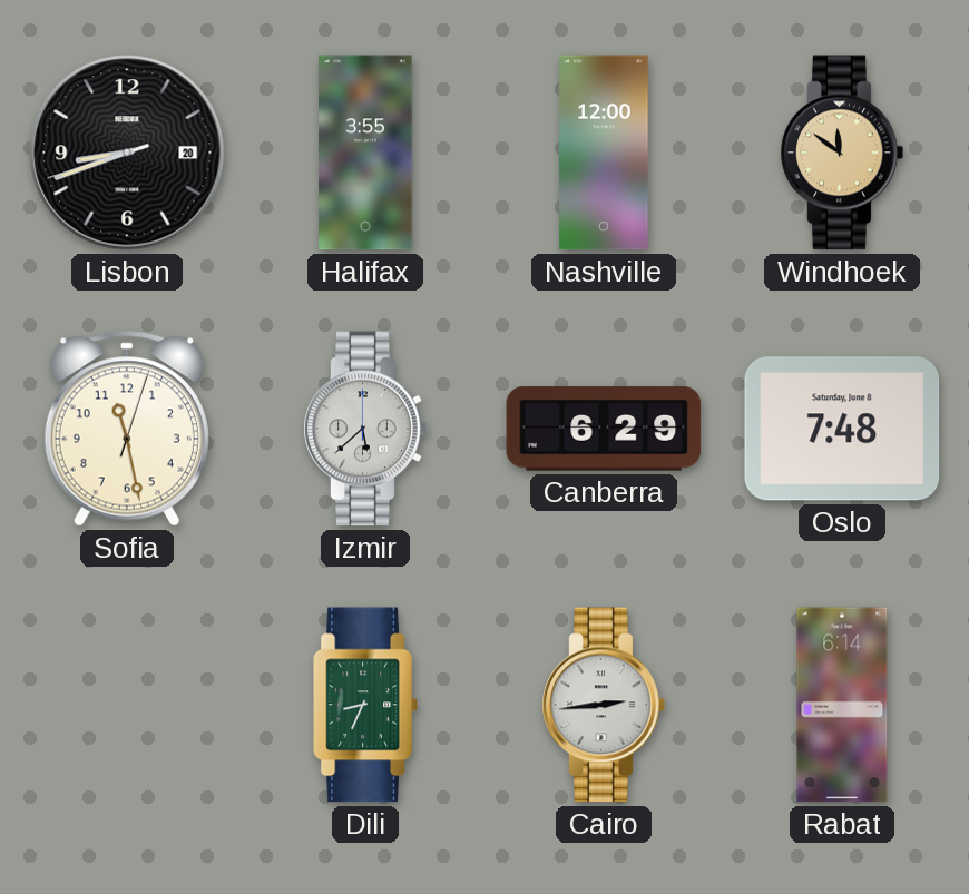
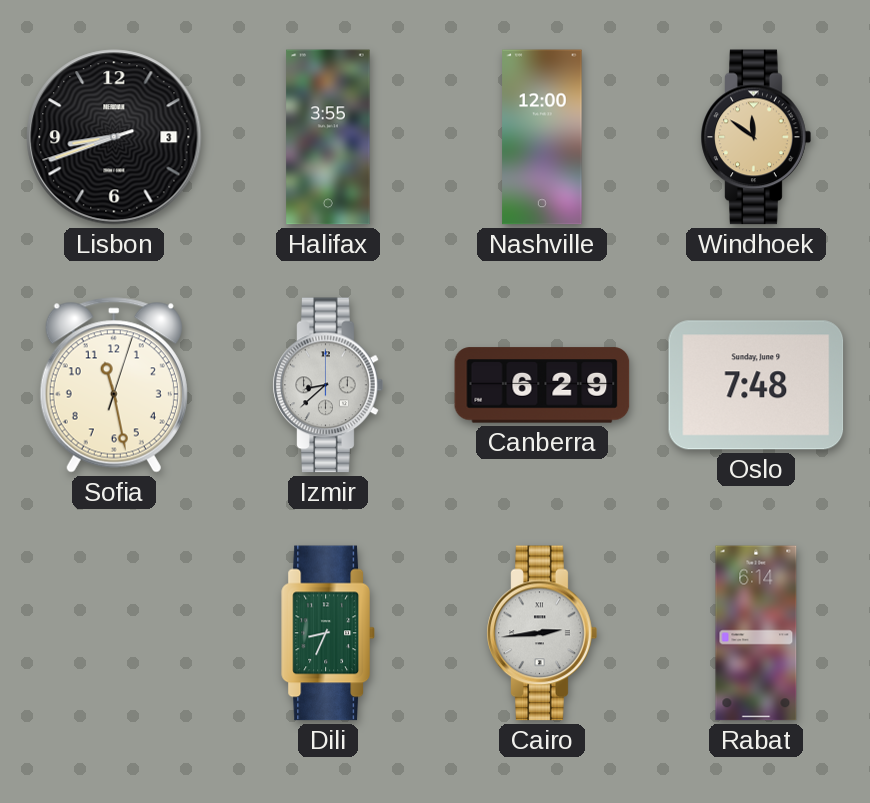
Lisbon date: 20 -> 3 (114, 137)
Izmir: 5:38 -> 8:38 (328, 385)
Oslo date: Saturday, June 8 -> Sunday, June 9 (756, 385)
